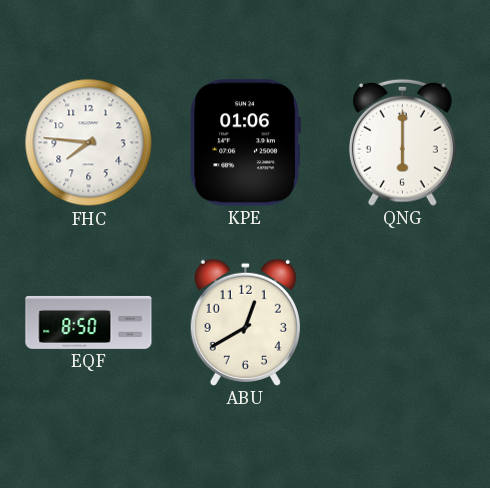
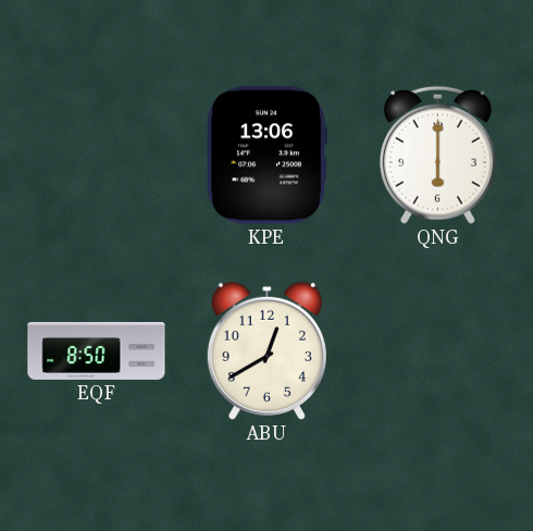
FHC: 7:46 -> none (89, 143)
KPE: 01:06 -> 13:06 (266, 156)
